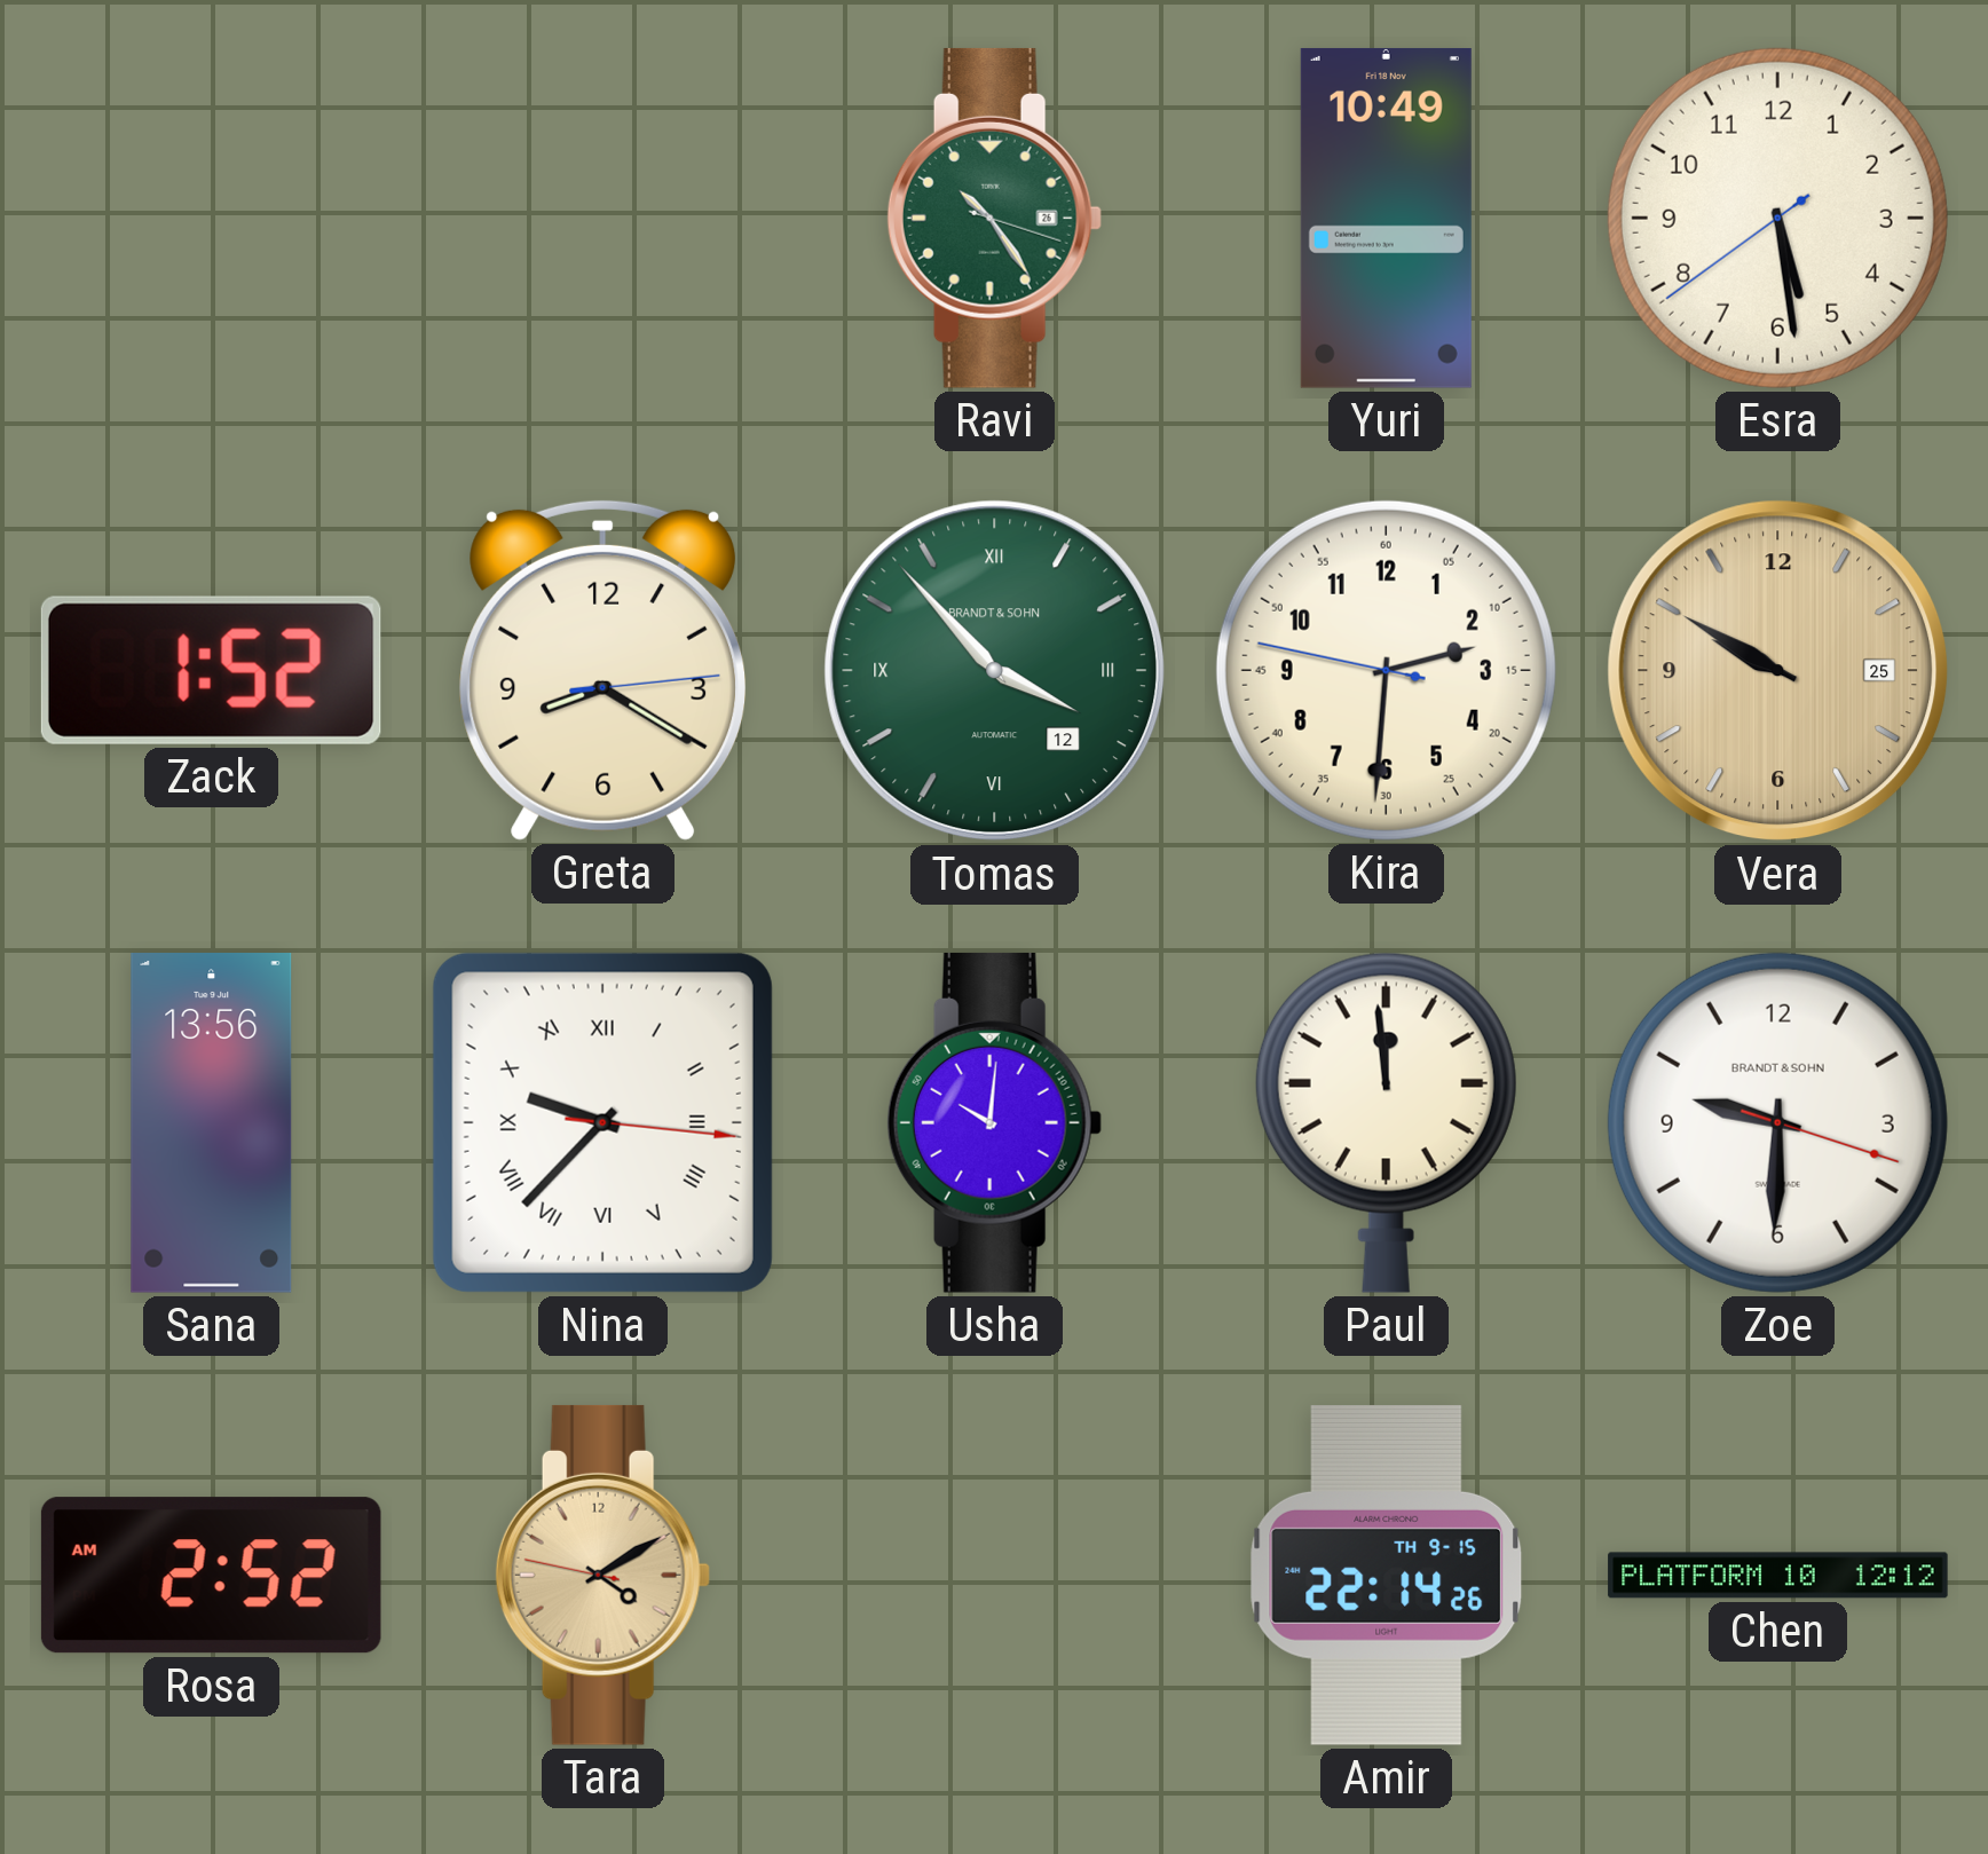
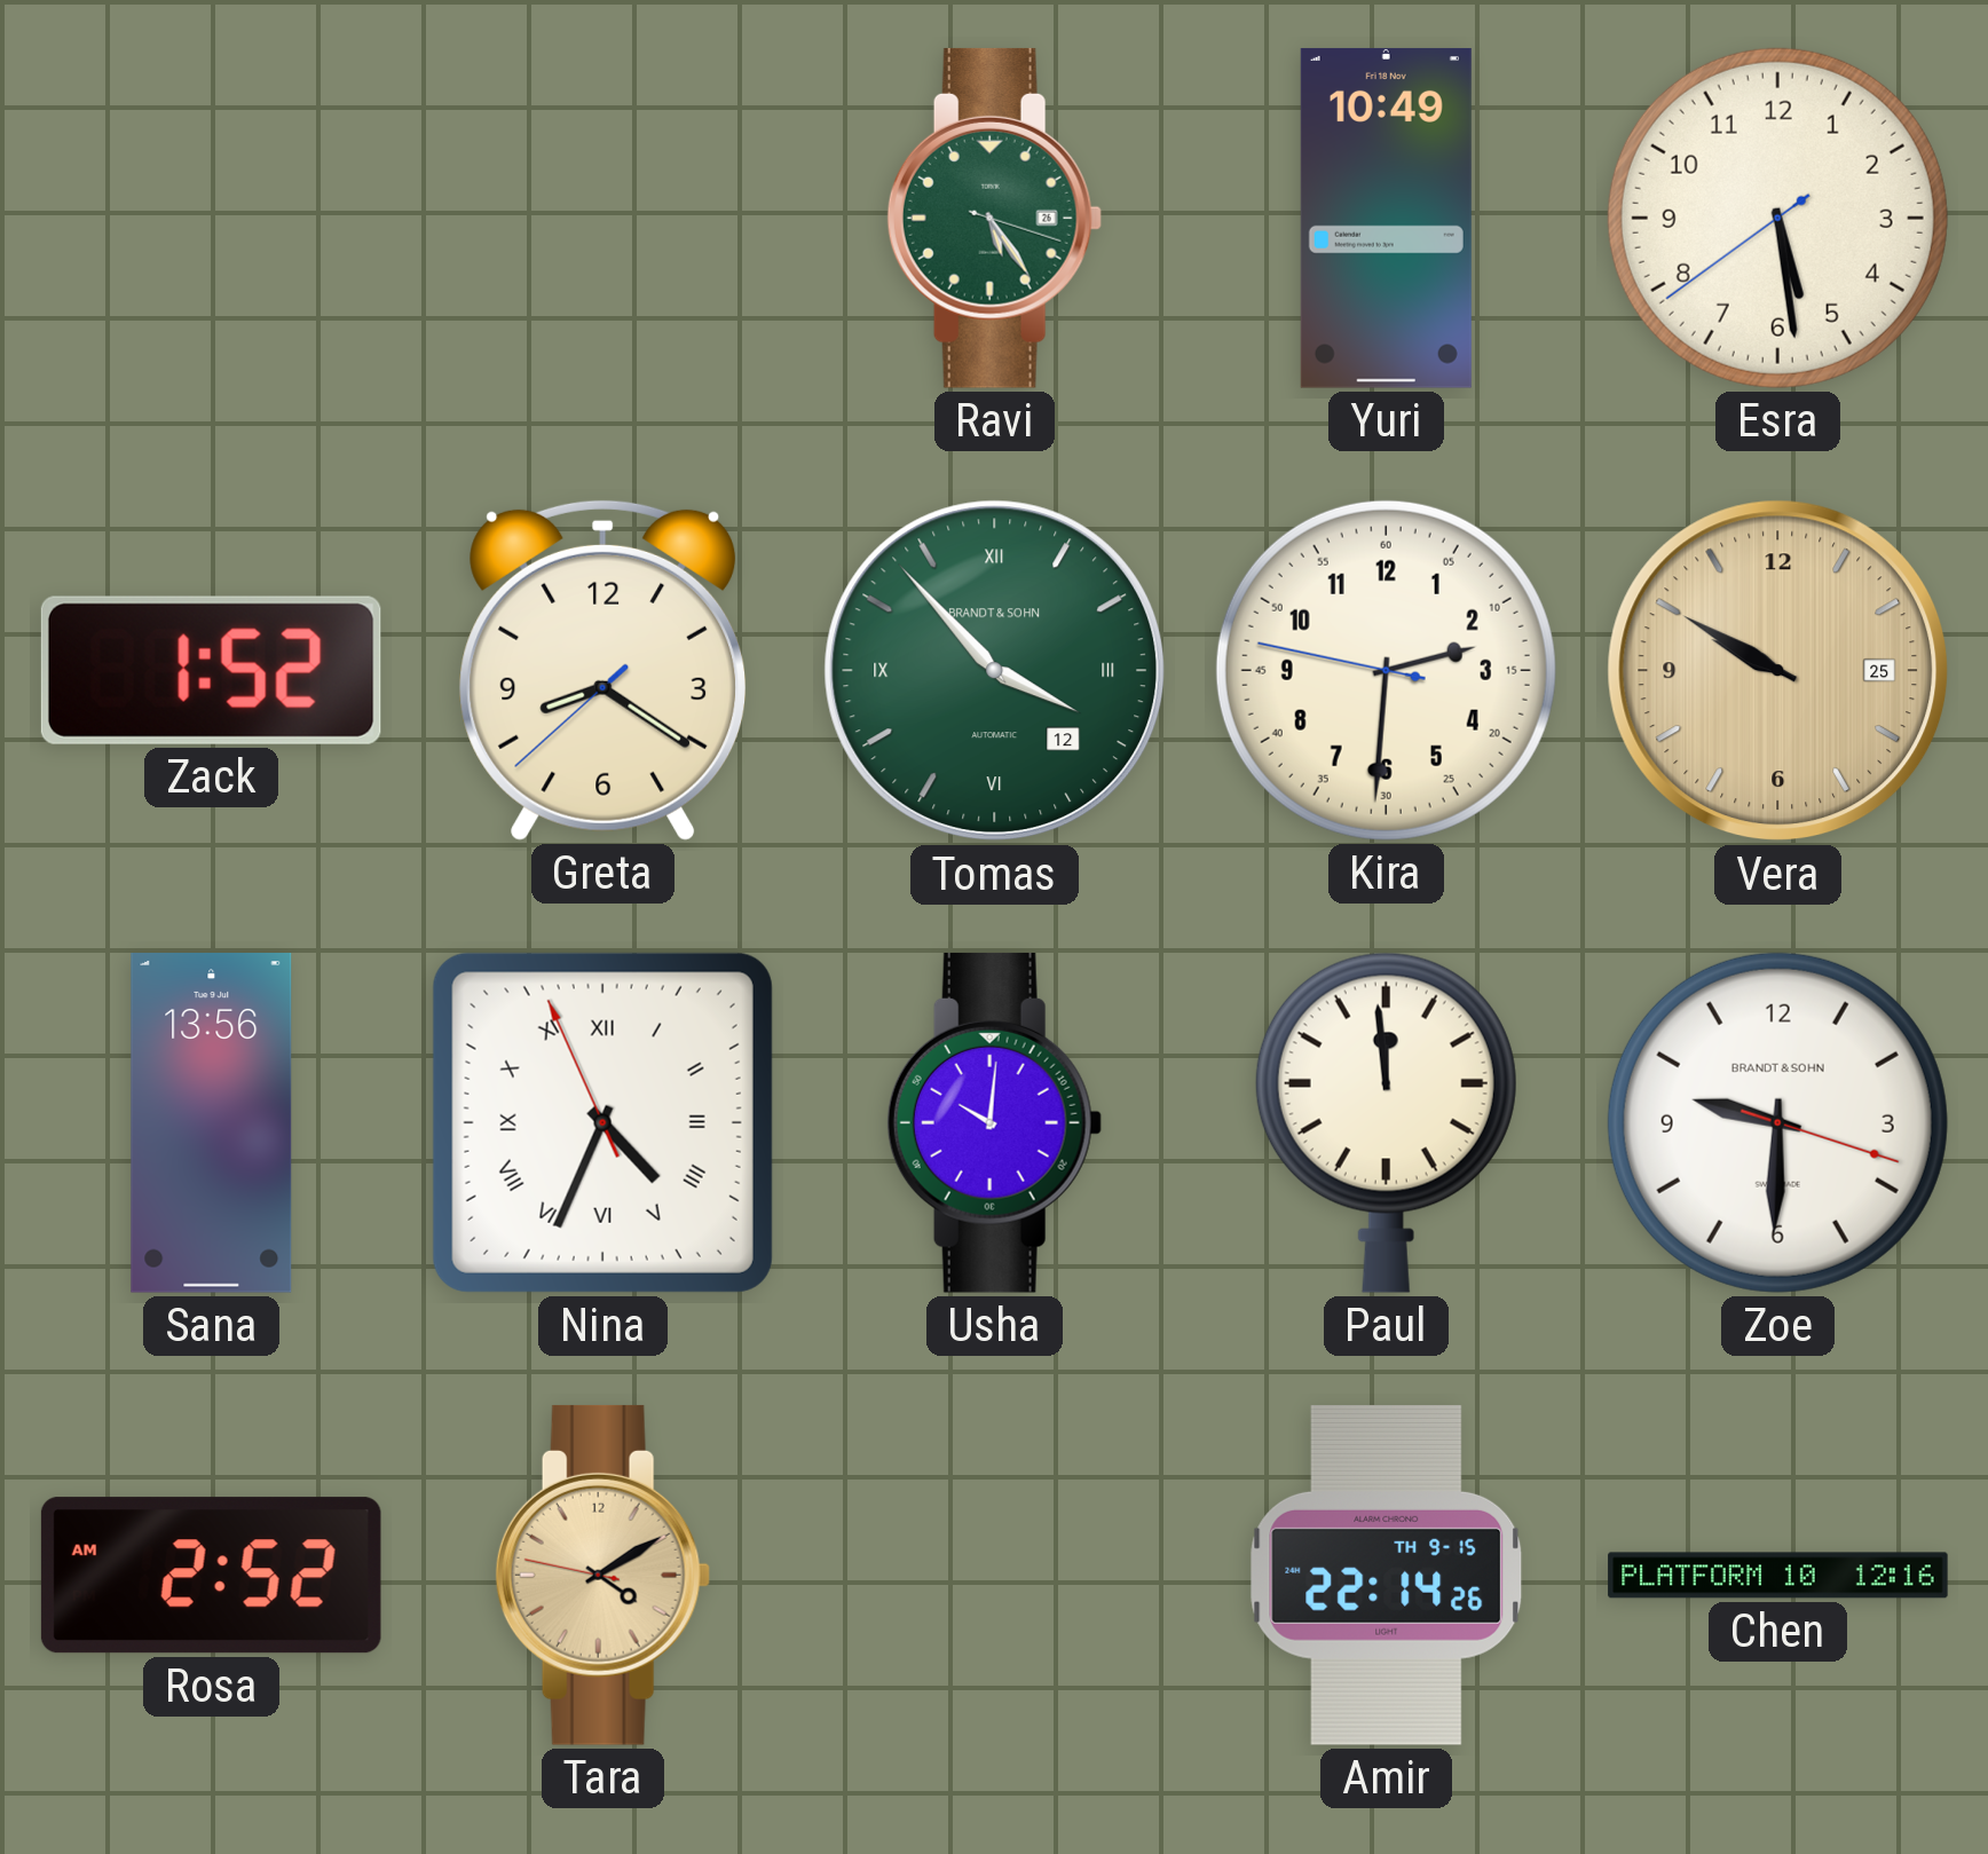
Ravi: 10:24 -> 5:24 (994, 218)
Greta: 8:20:14 -> 8:20:38 (603, 670)
Nina: 9:37 -> 4:33 (602, 1122)
Chen: 12:12 -> 12:16 (1778, 1576)
